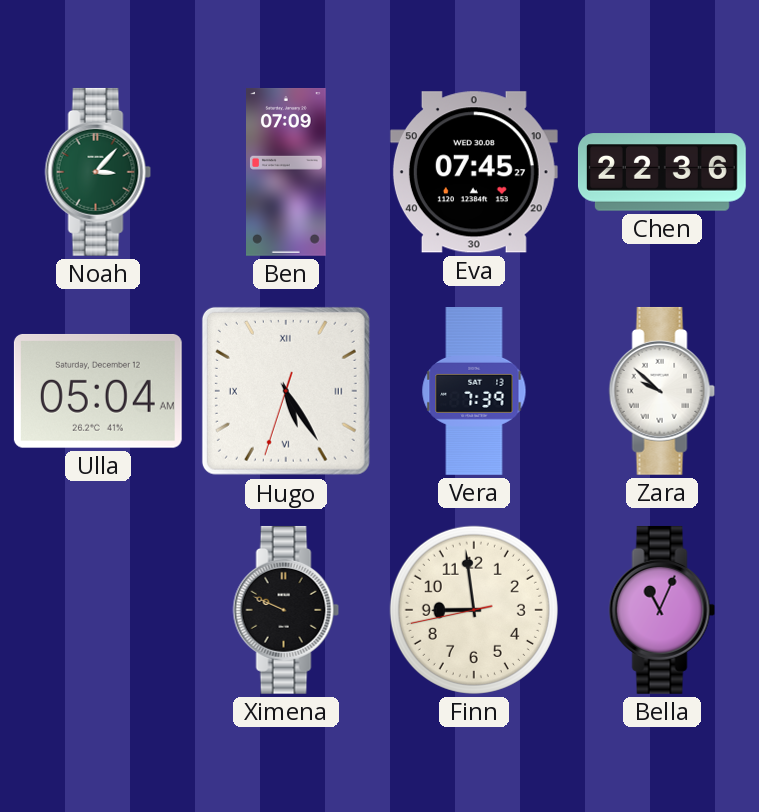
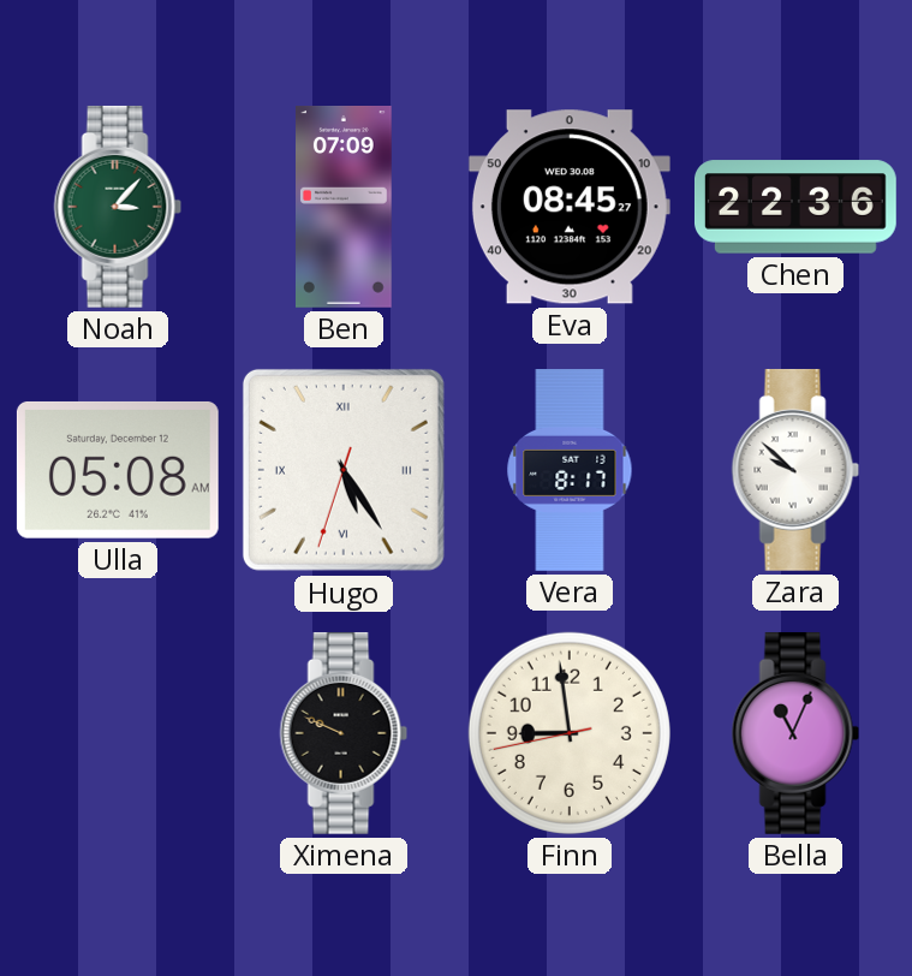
Eva: 07:45 -> 08:45 (570, 207)
Ulla: 05:04 -> 05:08 (118, 470)
Vera: 7:39 -> 8:17 (570, 471)
